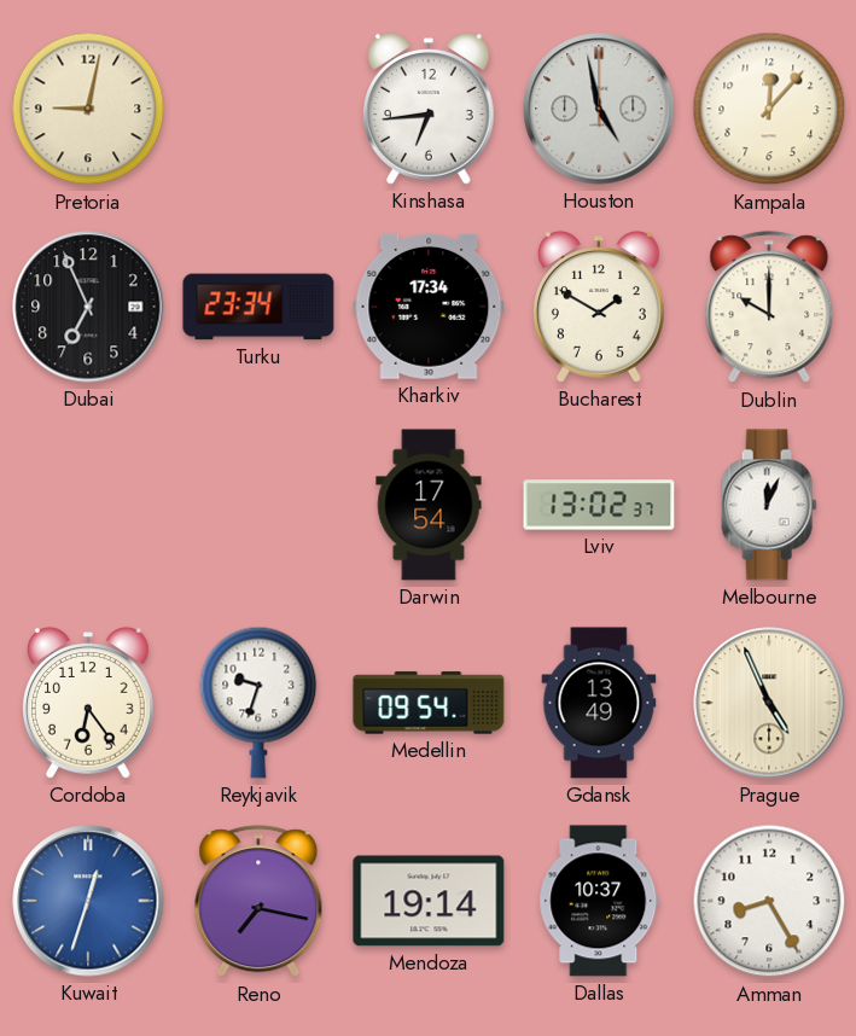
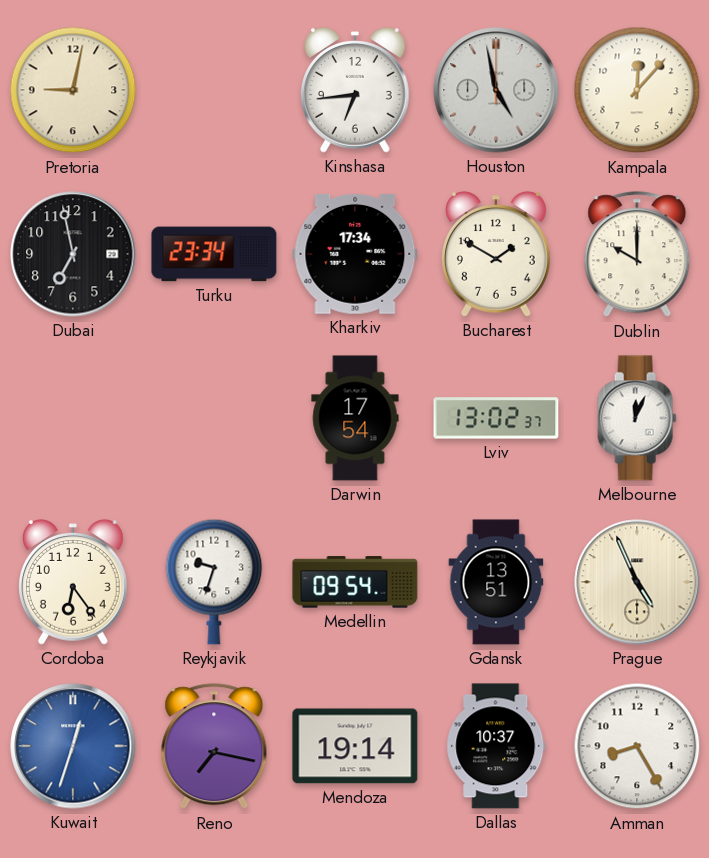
Dubai: 6:56 -> 6:58 (73, 254)
Gdansk: 13:49 -> 13:51 (496, 582)
